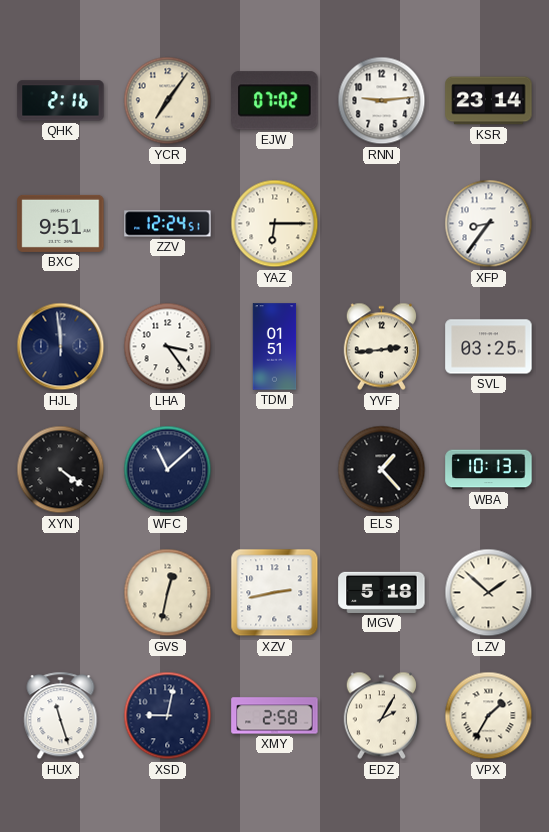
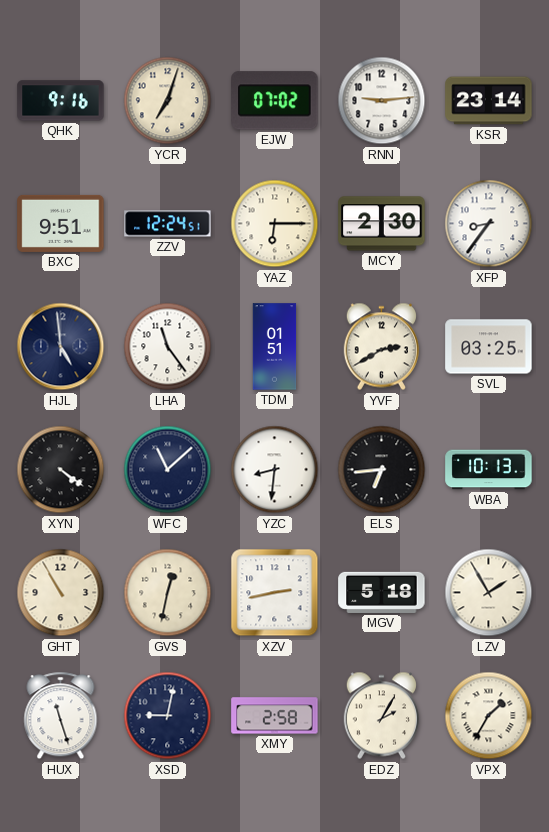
QHK: 2:16 -> 9:16 (61, 101)
YCR: 7:06 -> 7:03 (168, 101)
MCY: none -> 2:30 (382, 224)
HJL: 11:59 -> 4:59 (61, 347)
LHA: 3:24 -> 11:24 (168, 347)
YVF: 2:44 -> 2:40 (381, 347)
YZC: none -> 8:31 (275, 470)
ELS: 1:23 -> 6:44 (382, 470)
GHT: none -> 10:55 (61, 593)
LZV: 1:52 -> 1:55 (489, 593)
